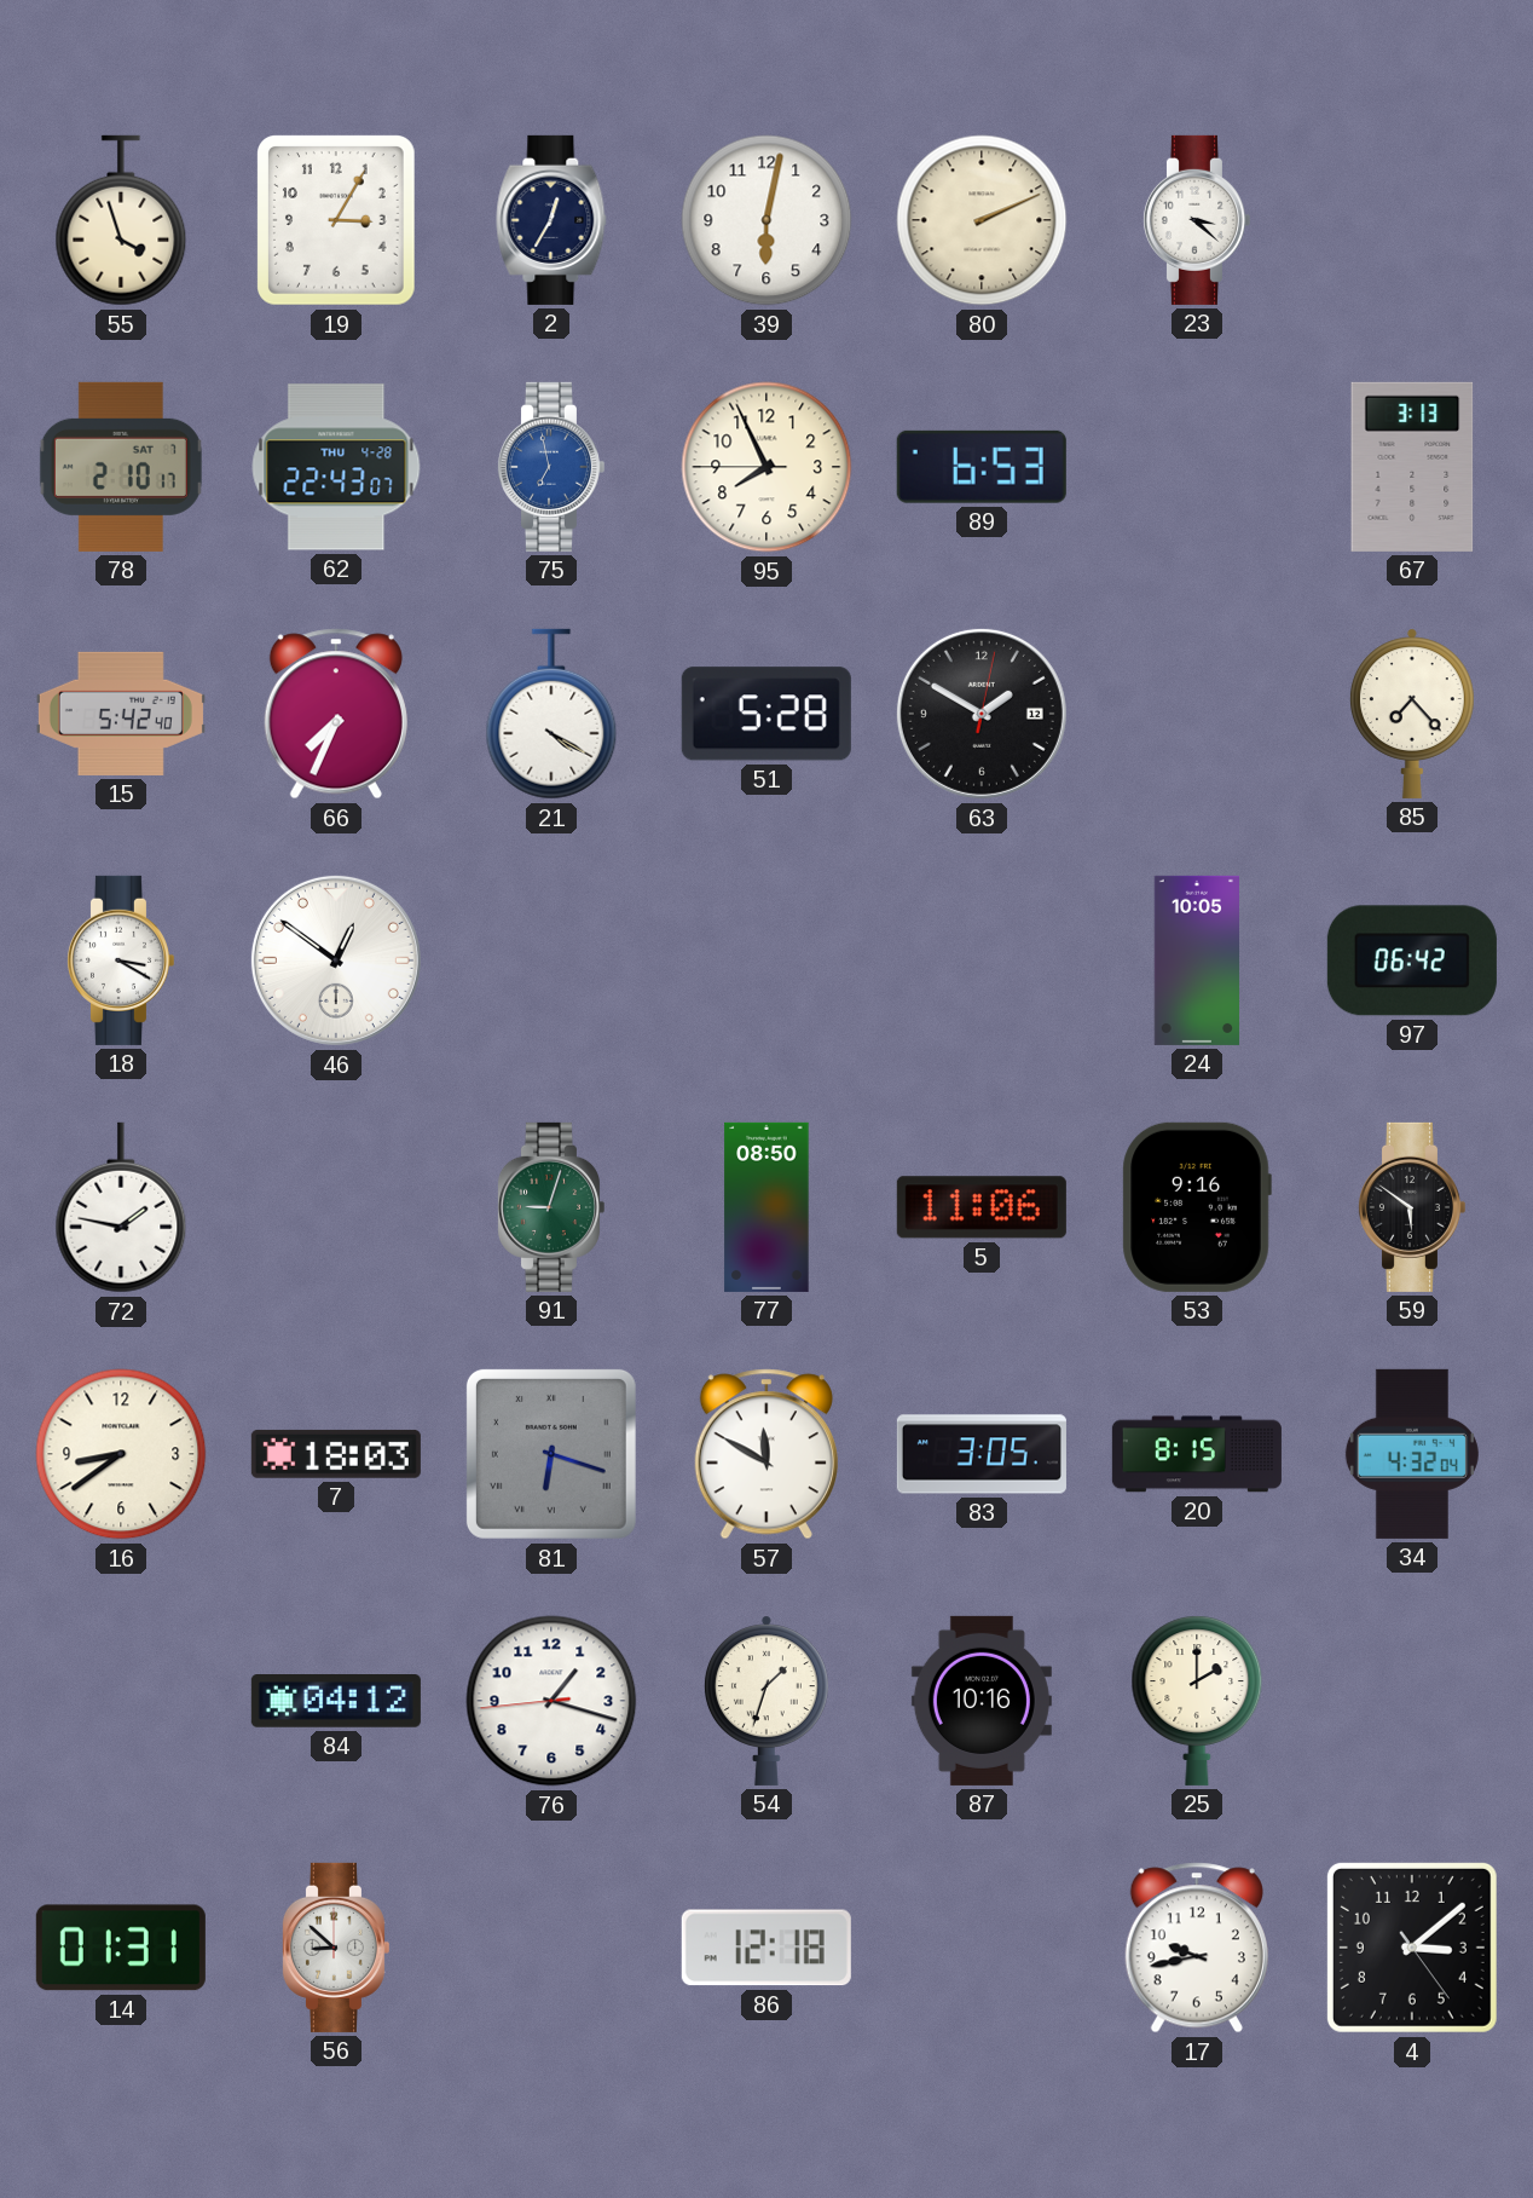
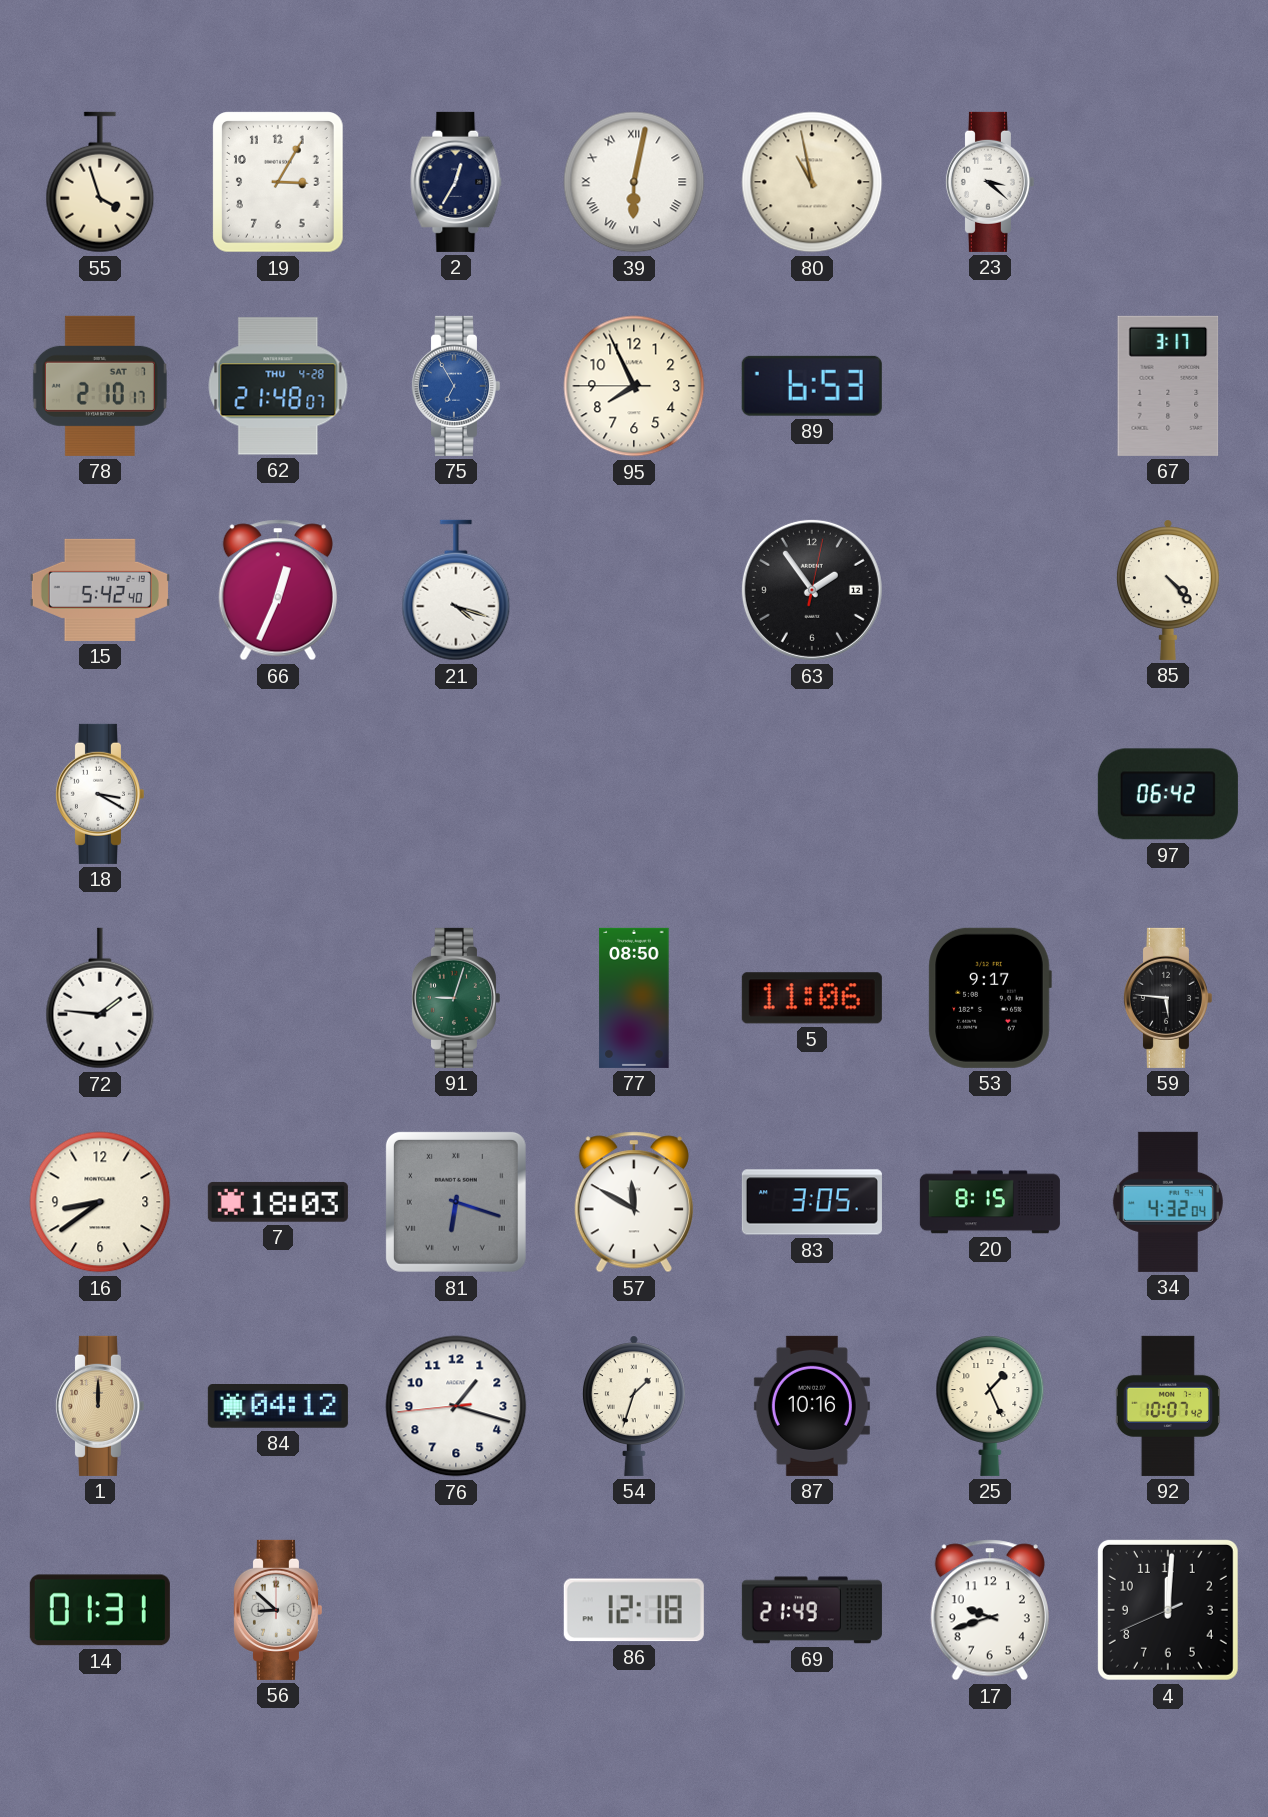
39 numerals: Arabic -> Roman (634, 182)
80: 2:11 -> 10:58 (812, 182)
62: 22:43 -> 21:48 (278, 386)
75: 6:58 -> 6:55 (455, 386)
67: 3:13 -> 3:17 (1168, 386)
66: 7:34 -> 12:34 (278, 590)
21: 4:20 -> 4:18 (456, 590)
51: 5:28 -> none (766, 714)
63: 1:50 -> 1:54 (812, 590)
85: 7:23 -> 4:23 (1168, 590)
46: 12:51 -> none (336, 960)
24: 10:05 -> none (1197, 960)
72: 1:47 -> 1:46 (100, 998)
53: 9:16 -> 9:17 (990, 998)
59: 5:51 -> 5:46 (1167, 998)
1: none -> 12:00 (99, 1406)
25: 2:00 -> 1:26 (990, 1406)
92: none -> 10:07 (1167, 1406)
69: none -> 21:49 (812, 1610)
17: 9:43 -> 9:42 (990, 1610)
4: 3:08 -> 12:00 (1168, 1610)
